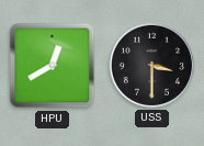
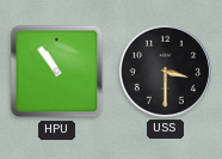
HPU: 12:40 -> 10:54 (57, 72)
